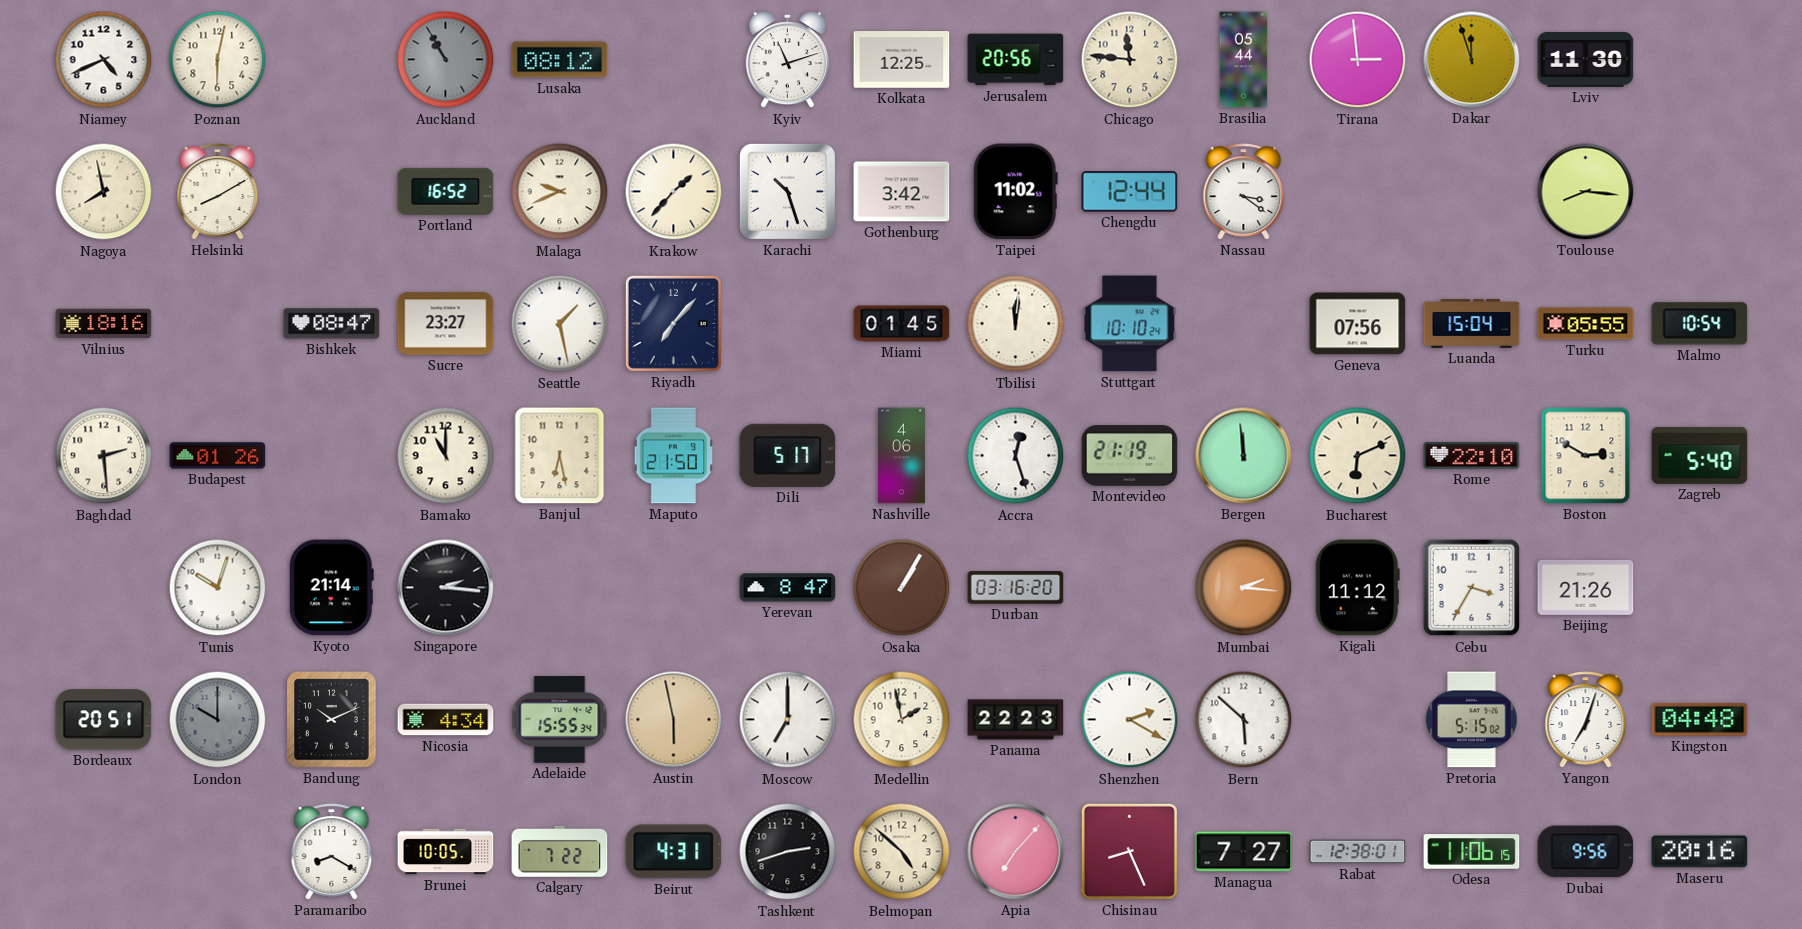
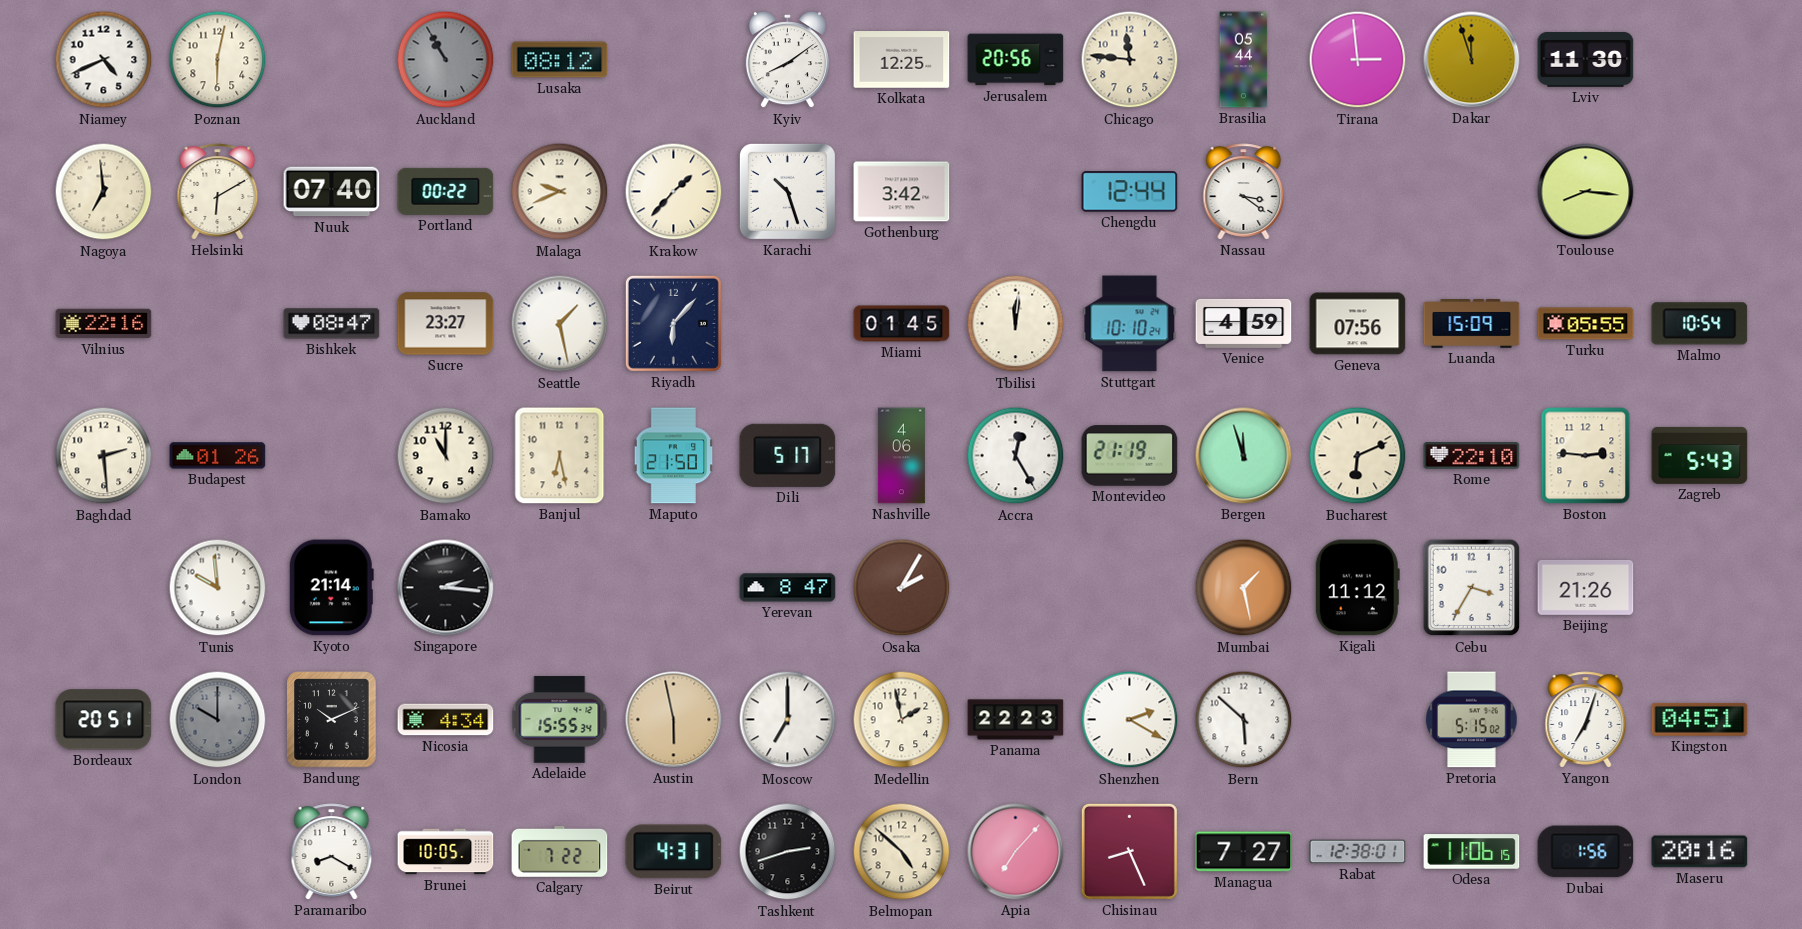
Kyiv: 11:12 -> 8:09 (787, 60)
Nagoya: 7:58 -> 6:59 (104, 192)
Helsinki: 8:10 -> 6:10 (218, 192)
Nuuk: none -> 07:40 (332, 192)
Portland: 16:52 -> 00:22 (446, 191)
Taipei: 11:02 -> none (1015, 192)
Vilnius: 18:16 -> 22:16 (104, 324)
Riyadh: 7:07 -> 6:07 (673, 323)
Venice: none -> 4:59 (1244, 323)
Luanda: 15:04 -> 15:09 (1472, 324)
Accra: 12:27 -> 12:25 (1016, 456)
Bergen: 11:59 -> 11:57 (1244, 456)
Boston: 2:50 -> 2:46 (1586, 456)
Zagreb: 5:40 -> 5:43 (1700, 455)
Tunis: 10:03 -> 9:59 (218, 588)
Osaka: 1:05 -> 2:05 (902, 588)
Durban: 03:16 -> none (1016, 588)
Mumbai: 2:16 -> 1:28 (1244, 588)
Kingston: 04:48 -> 04:51 (1700, 719)
Dubai: 9:56 -> 1:56 (1586, 852)
